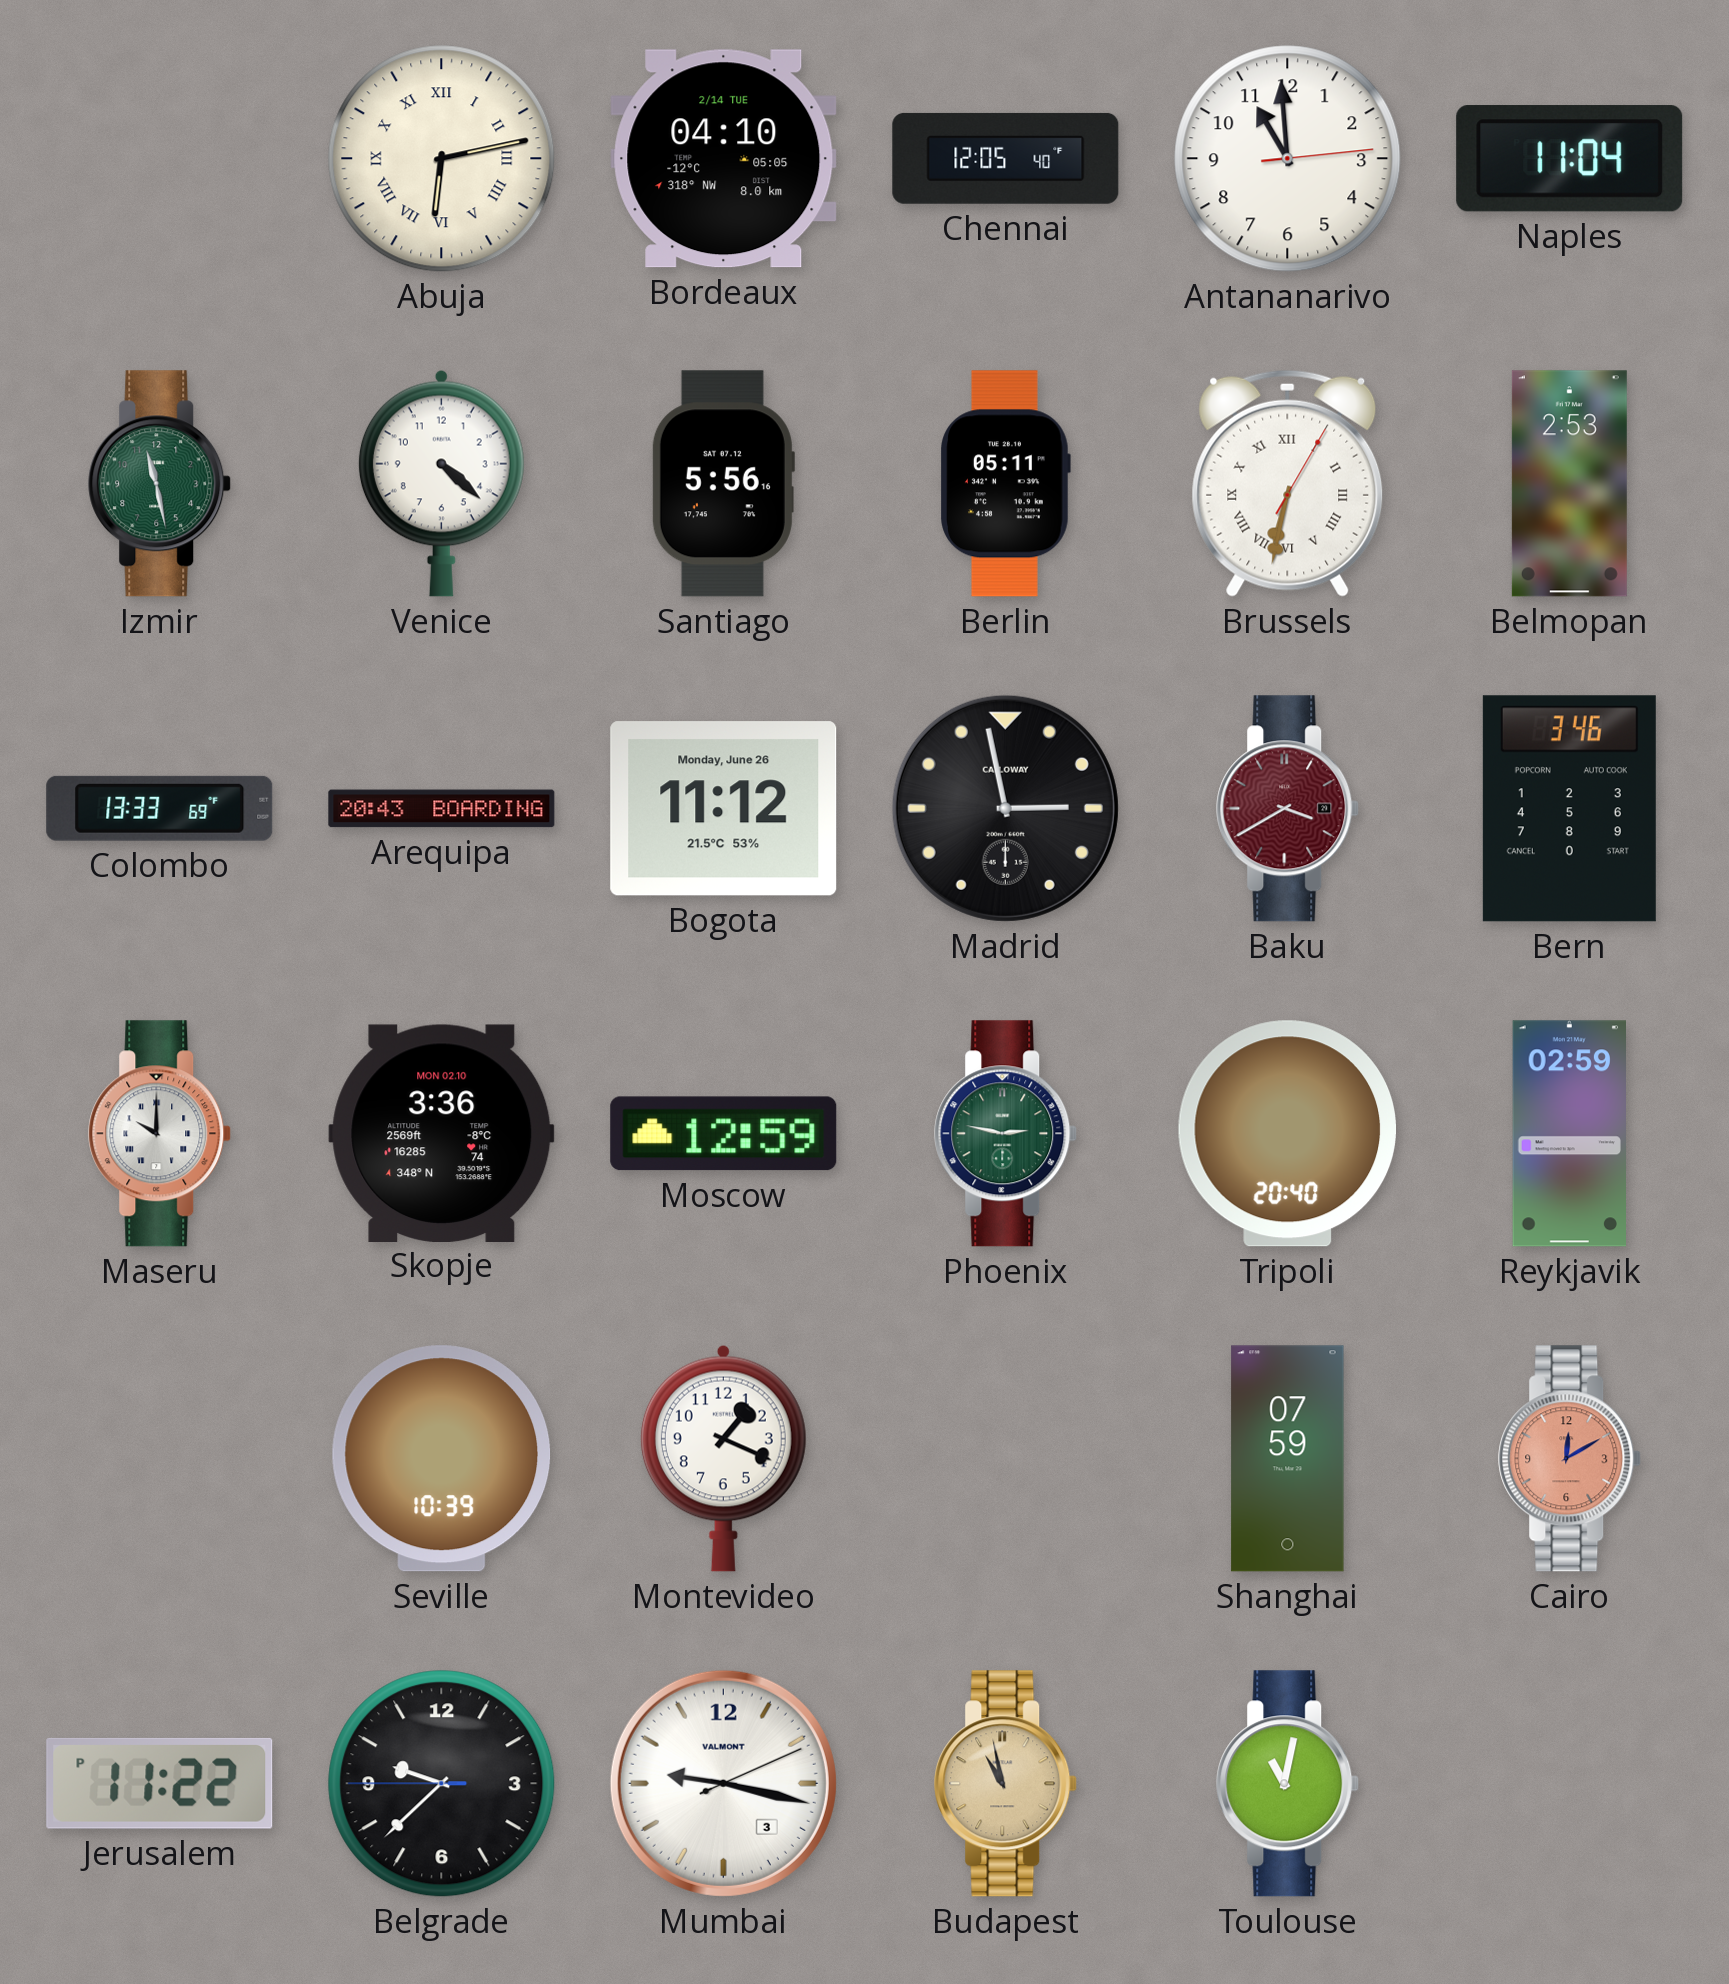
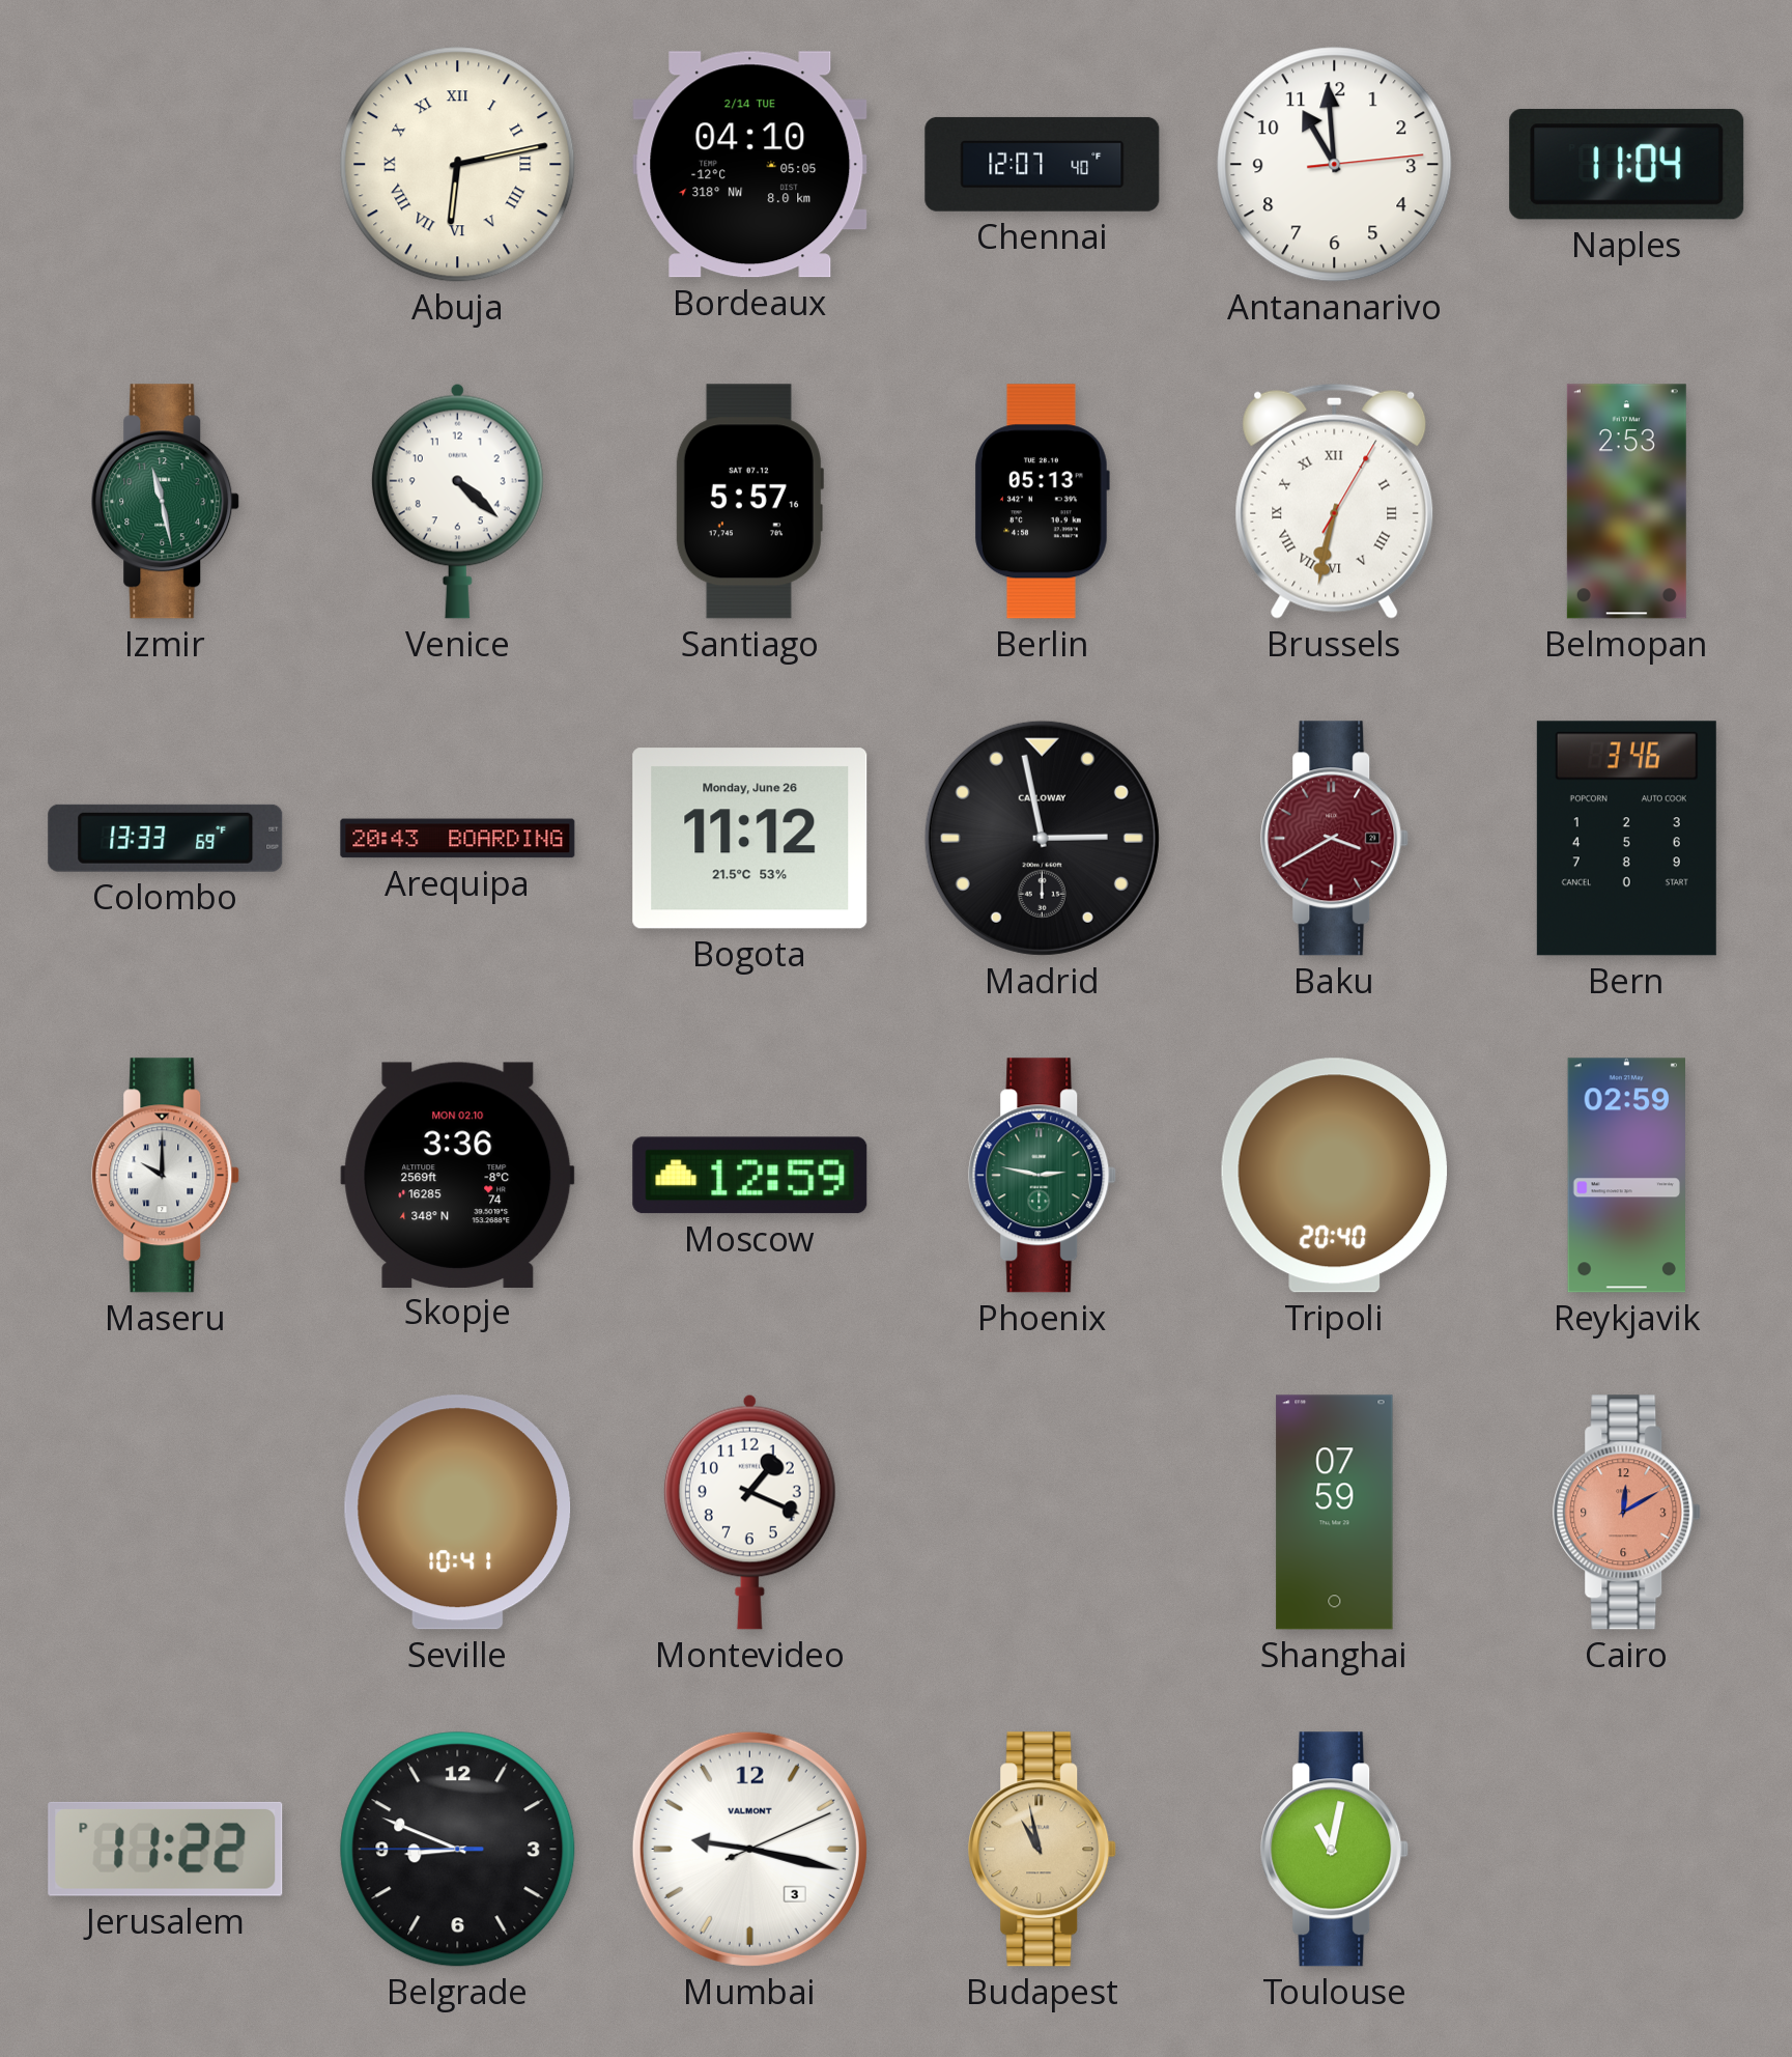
Chennai: 12:05 -> 12:07 (1043, 164)
Santiago: 5:56 -> 5:57 (749, 502)
Berlin: 05:11 -> 05:13 (1042, 502)
Seville: 10:39 -> 10:41 (458, 1513)
Belgrade: 9:37 -> 8:48 (458, 1850)
